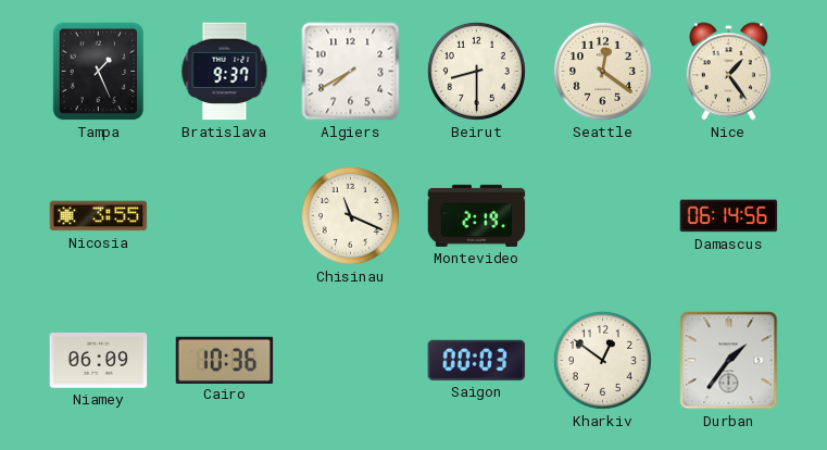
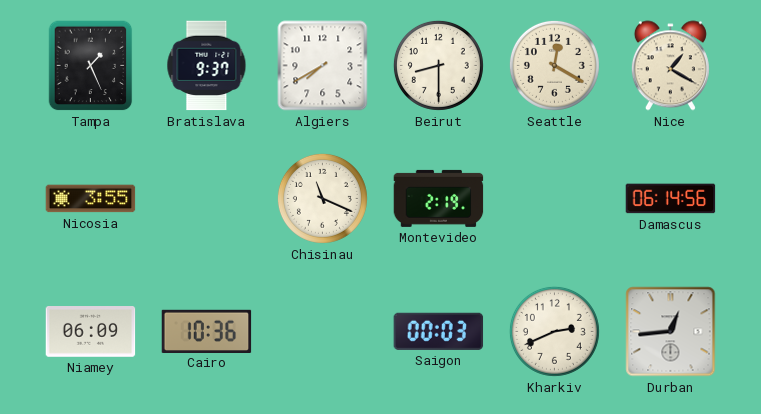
Seattle: 12:21 -> 12:20 (554, 65)
Nice: 1:24 -> 1:20 (670, 66)
Kharkiv: 12:51 -> 2:41 (554, 331)
Durban: 1:36 -> 12:44 (671, 332)
